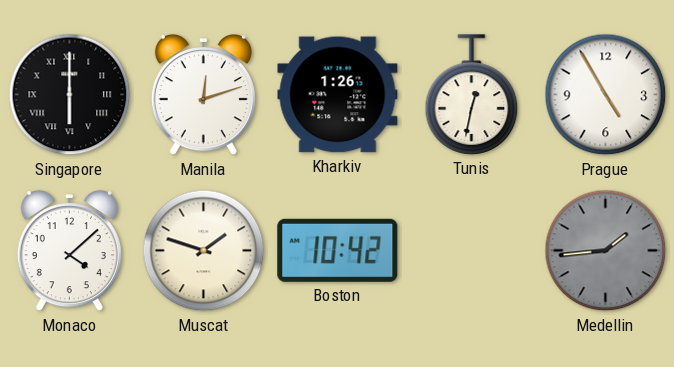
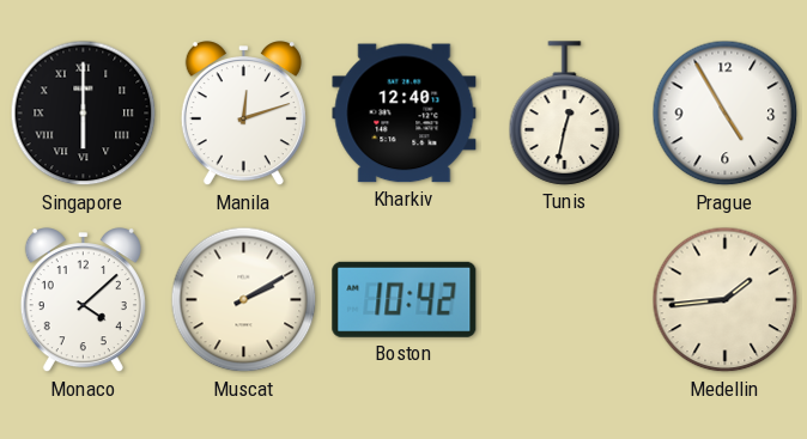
Kharkiv: 1:26 -> 12:40 (405, 114)
Muscat: 1:48 -> 2:10 (244, 300)
Medellin dial: grey -> cream (726, 300)
